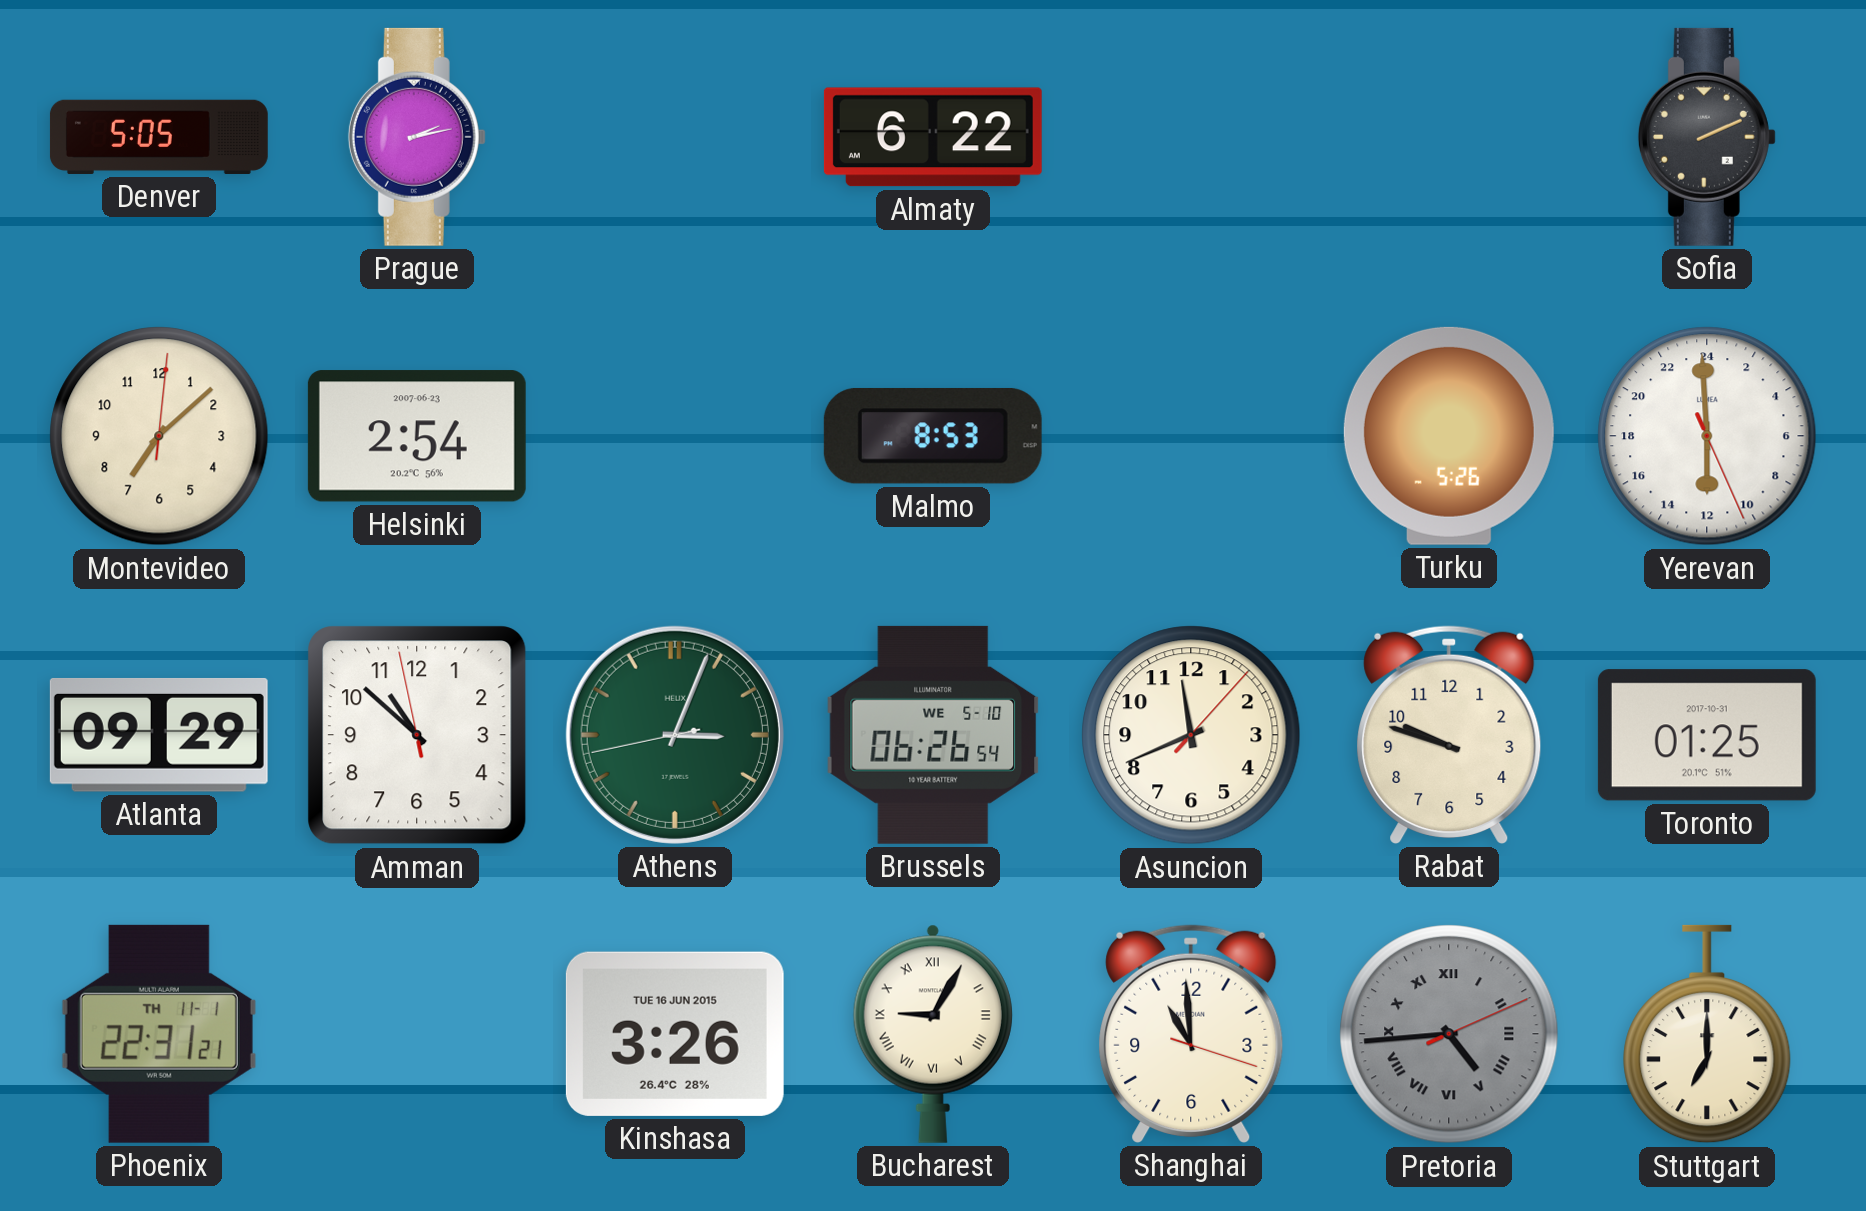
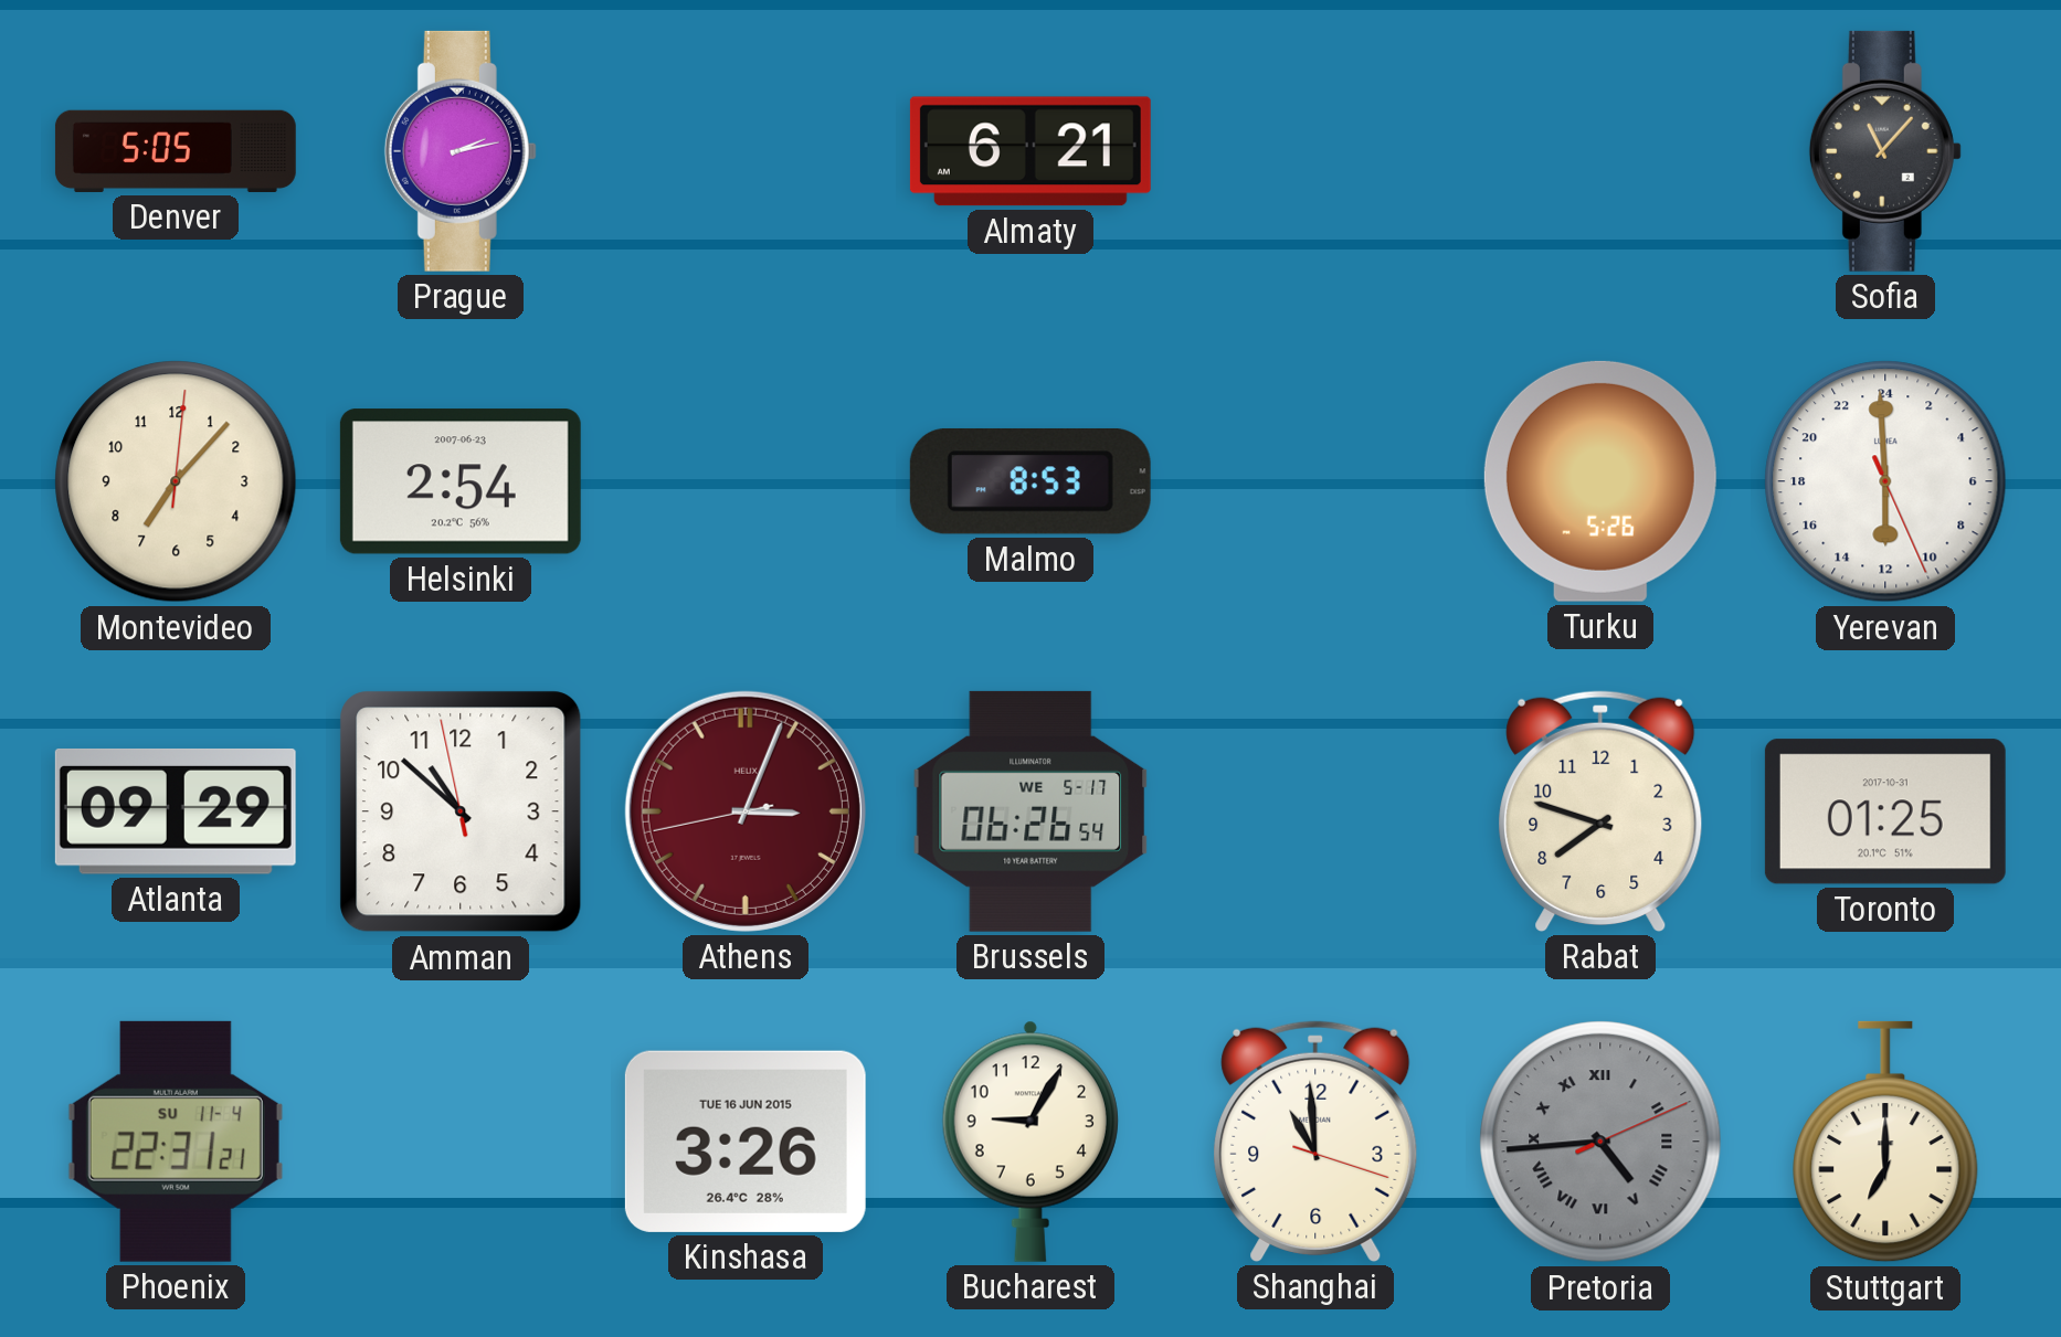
Almaty: 6:22 -> 6:21 (1030, 151)
Sofia: 2:11 -> 11:07 (1885, 151)
Montevideo: 7:08 -> 7:07 (176, 481)
Athens dial: green -> burgundy (746, 811)
Brussels date: WE 5-10 -> WE 5-17 (1030, 811)
Asuncion: 11:41 -> none (1191, 735)
Rabat: 9:48 -> 7:48 (1600, 811)
Phoenix date: TH 11-1 -> SU 11-4 (176, 1142)
Bucharest numerals: Roman -> Arabic (1030, 1142)
